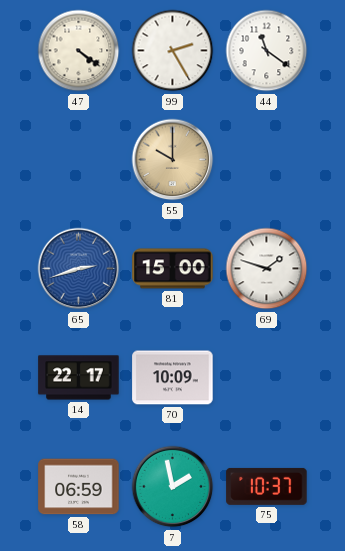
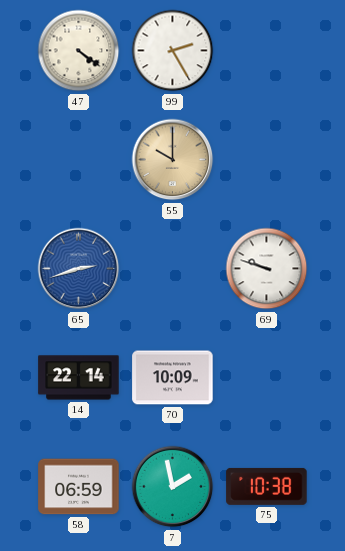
44: 11:21 -> none (267, 51)
81: 15:00 -> none (173, 269)
69: 1:48 -> 9:48 (267, 269)
14: 22:17 -> 22:14 (79, 378)
75: 10:37 -> 10:38 (267, 486)
